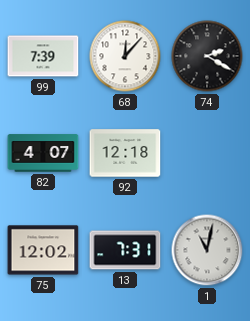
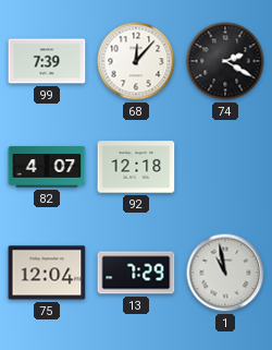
75: 12:02 -> 12:04 (47, 273)
13: 7:31 -> 7:29 (136, 273)
1: 11:02 -> 10:58 (225, 273)
